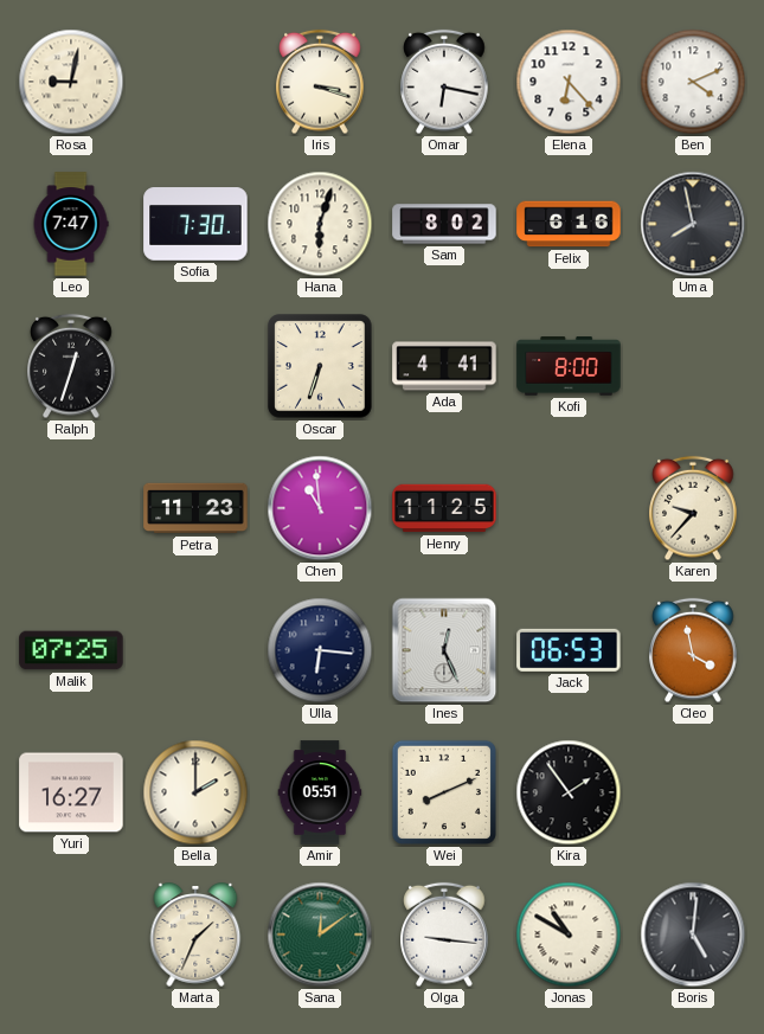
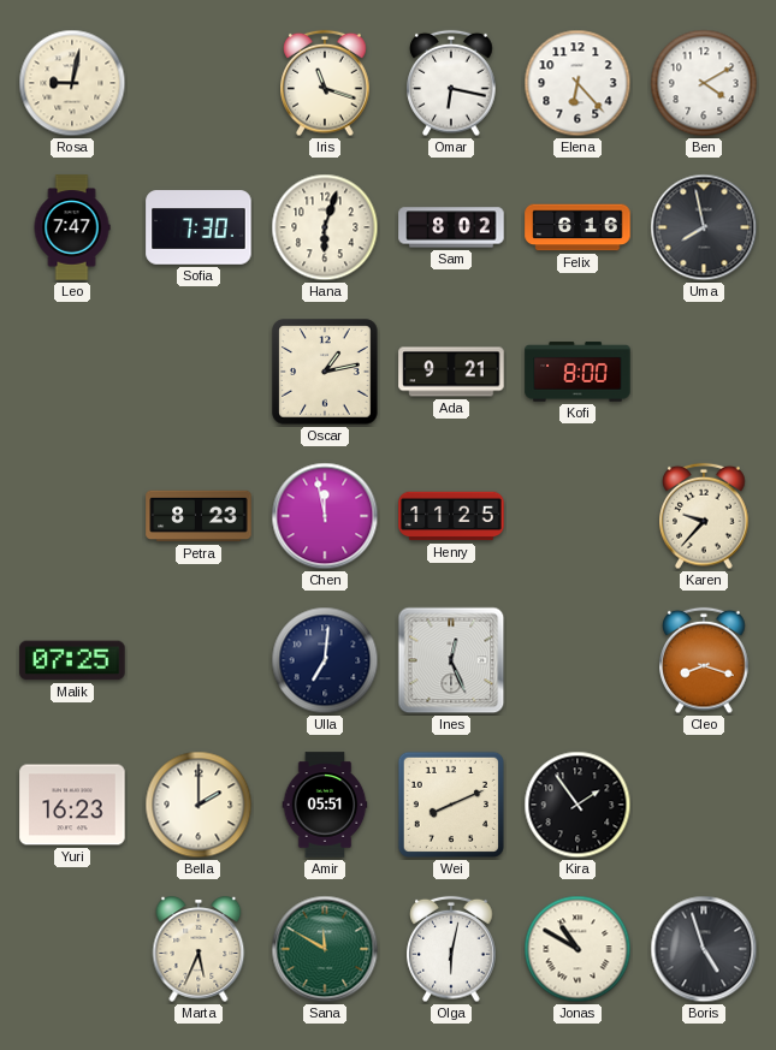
Iris: 3:18 -> 11:18 (325, 83)
Ben: 4:11 -> 4:10 (704, 83)
Ralph: 12:33 -> none (71, 366)
Oscar: 6:33 -> 1:13 (325, 372)
Ada: 4:41 -> 9:21 (451, 372)
Petra: 11:23 -> 8:23 (199, 516)
Chen: 10:59 -> 11:58 (325, 516)
Ulla: 6:16 -> 7:01 (325, 660)
Jack: 06:53 -> none (569, 650)
Cleo: 3:58 -> 8:18 (704, 660)
Yuri: 16:27 -> 16:23 (72, 805)
Marta: 1:34 -> 5:34 (199, 949)
Sana: 12:09 -> 11:50 (325, 949)
Olga: 9:16 -> 6:02 (451, 949)
Boris: 5:01 -> 4:57 (704, 949)
